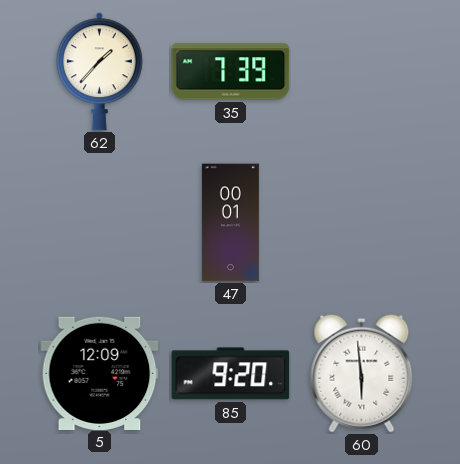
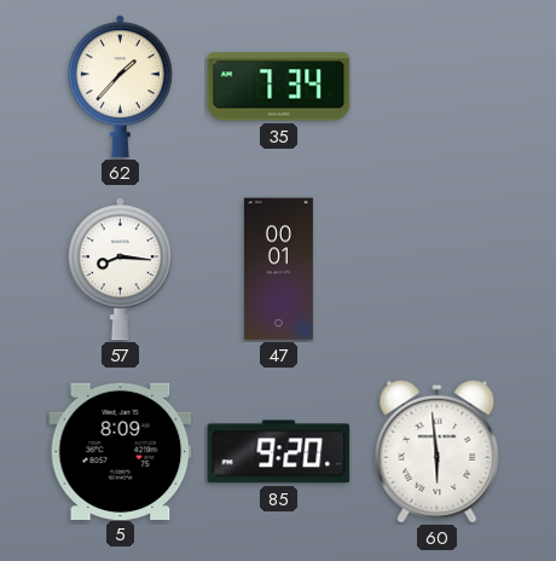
35: 7:39 -> 7:34 (279, 87)
57: none -> 8:16 (120, 270)
5: 12:09 -> 8:09 (121, 451)
